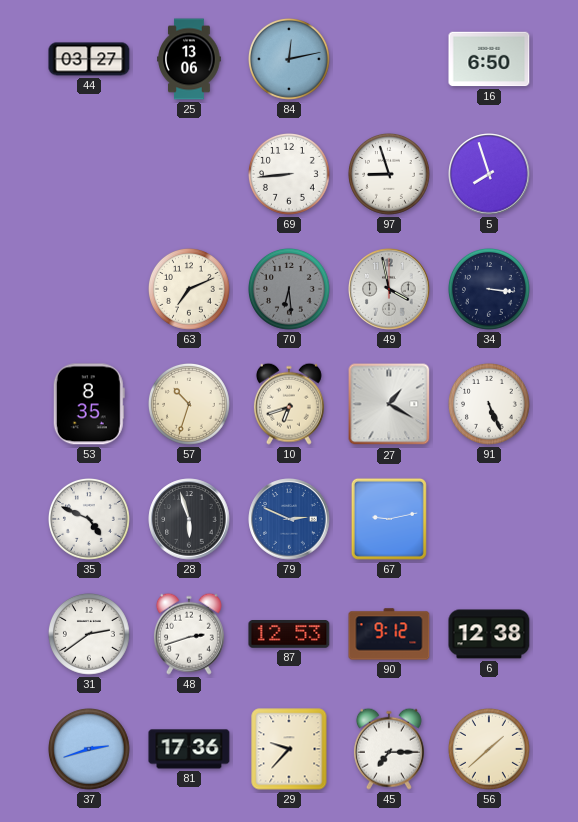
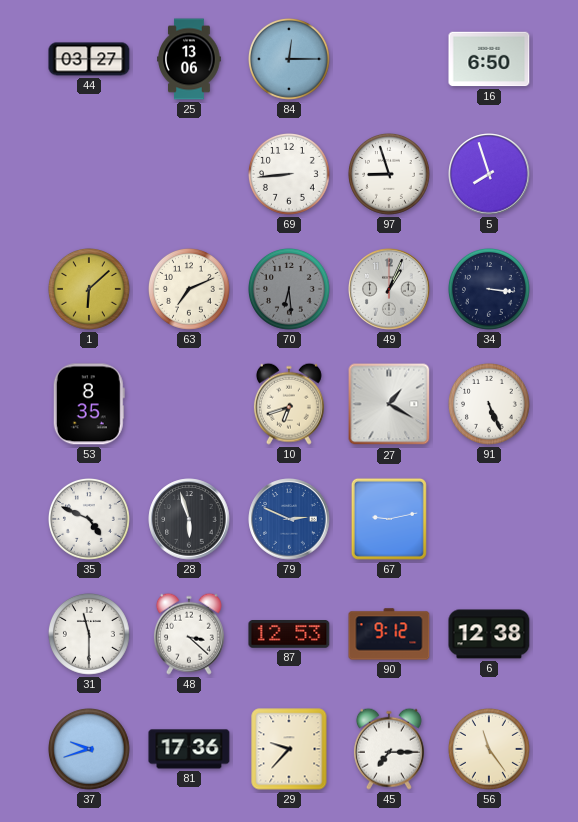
84: 12:13 -> 12:15 (290, 60)
1: none -> 6:08 (90, 290)
49: 3:58 -> 1:04 (389, 289)
57: 10:33 -> none (190, 405)
31: 2:39 -> 11:30 (90, 635)
48: 2:42 -> 3:22 (189, 634)
37: 2:42 -> 9:42 (90, 750)
56: 1:38 -> 11:24 (490, 750)
